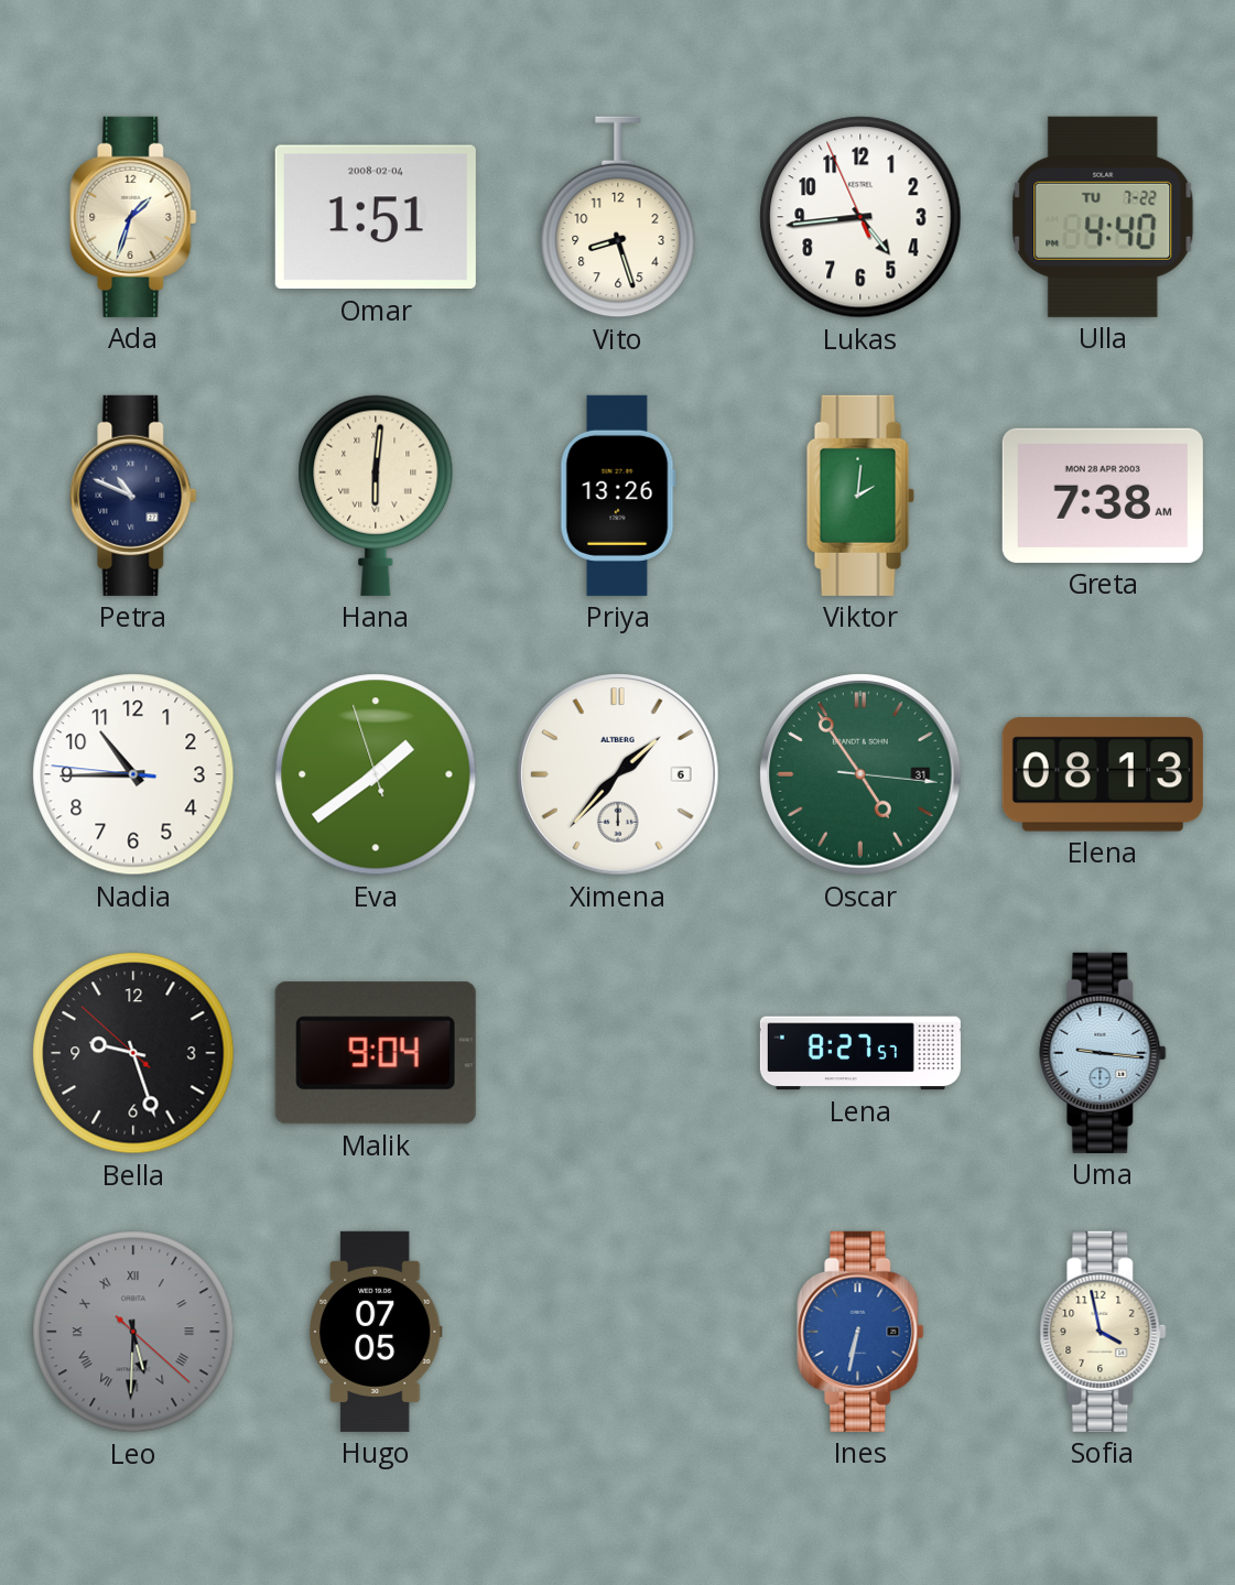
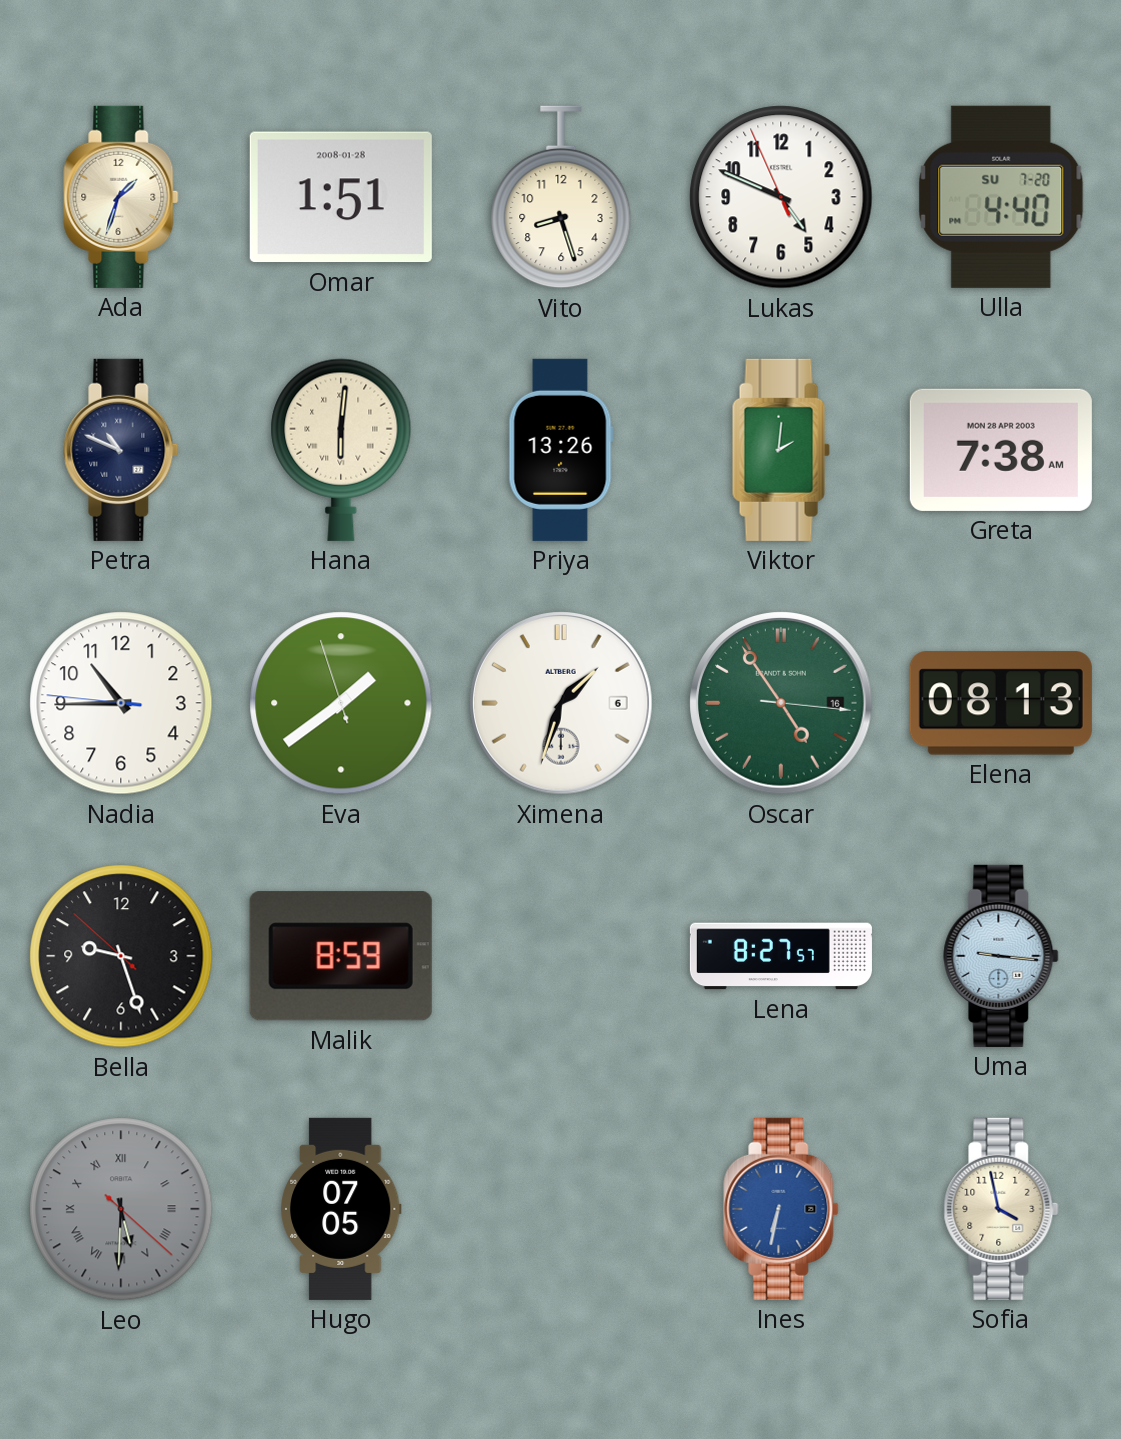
Omar date: 2008-02-04 -> 2008-01-28 (341, 197)
Lukas: 4:43 -> 4:48 (781, 197)
Ulla date: TU 7-22 -> SU 7-20 (1001, 197)
Ximena: 1:37 -> 1:33 (561, 703)
Oscar date: 31 -> 16 (781, 703)
Malik: 9:04 -> 8:59 (341, 956)
